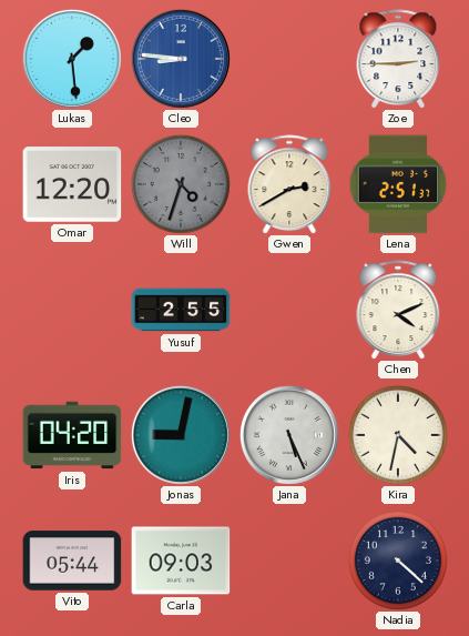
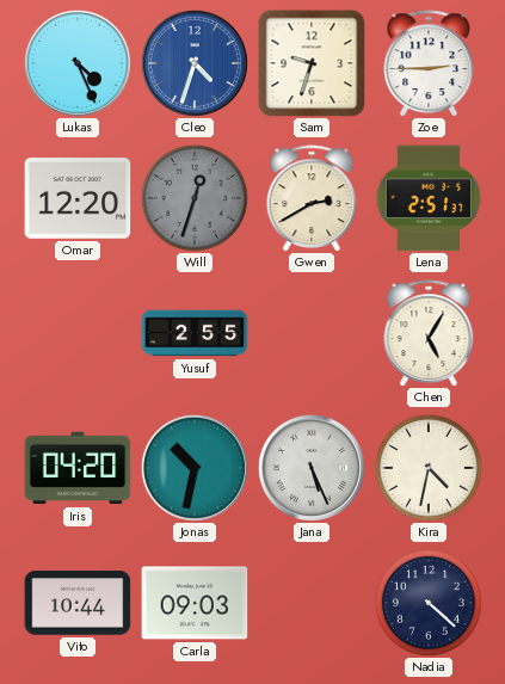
Lukas: 1:29 -> 4:26 (78, 63)
Cleo: 8:46 -> 4:33 (195, 63)
Sam: none -> 9:33 (312, 63)
Will: 4:33 -> 12:33 (195, 198)
Chen: 4:11 -> 5:05 (429, 333)
Jonas: 9:02 -> 10:32 (195, 468)
Vito: 05:44 -> 10:44 (78, 603)
